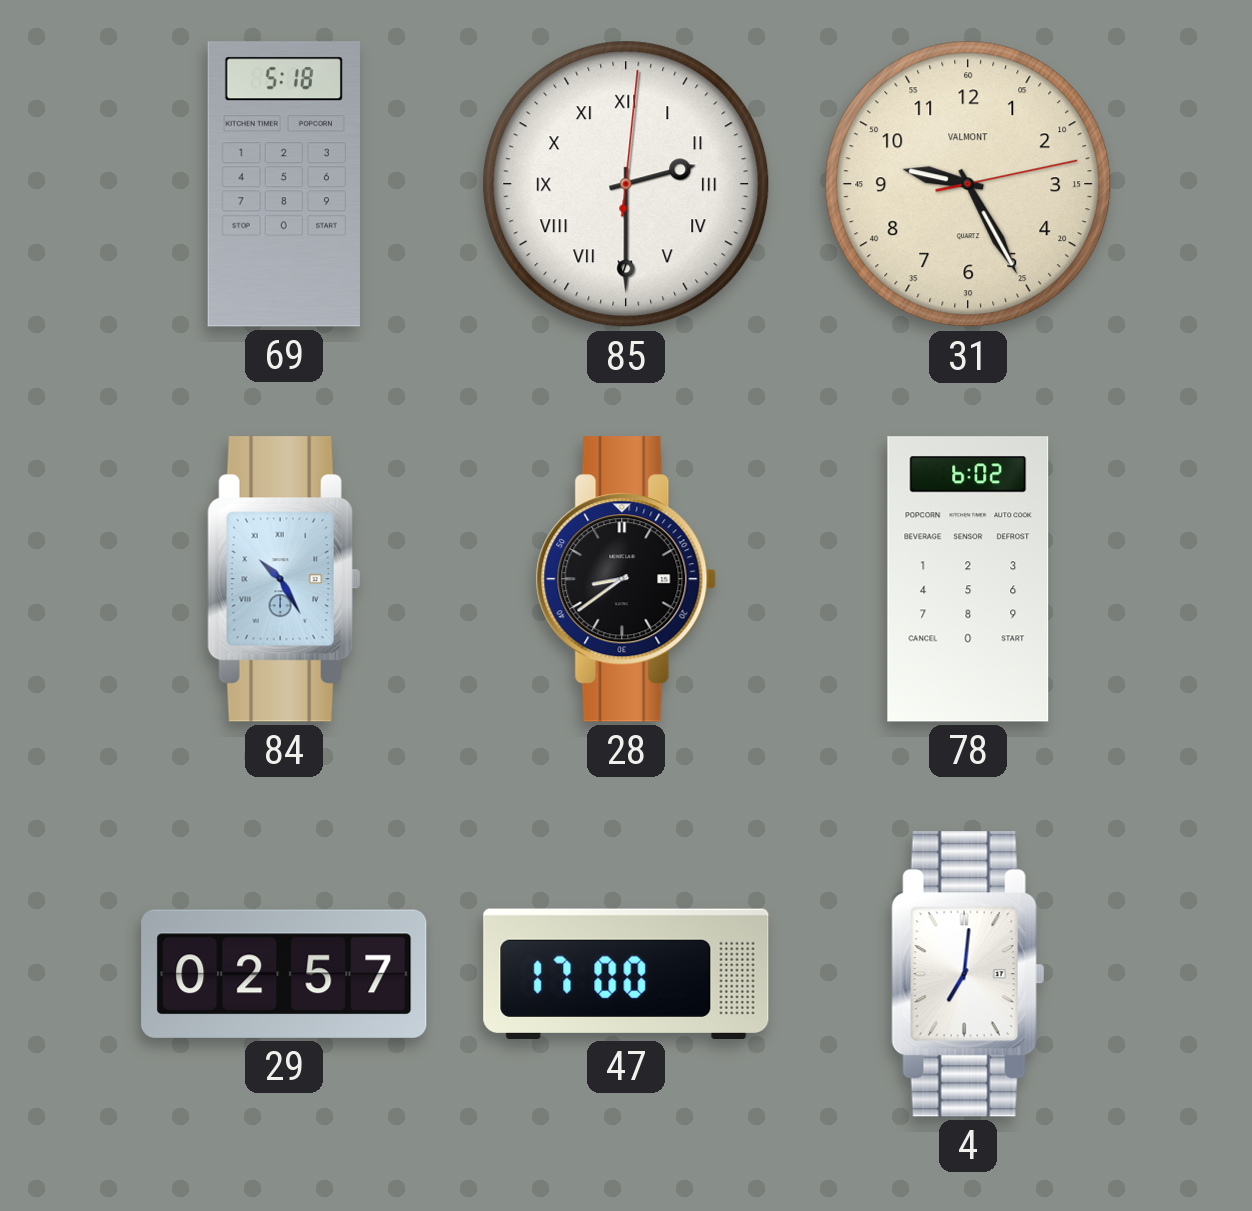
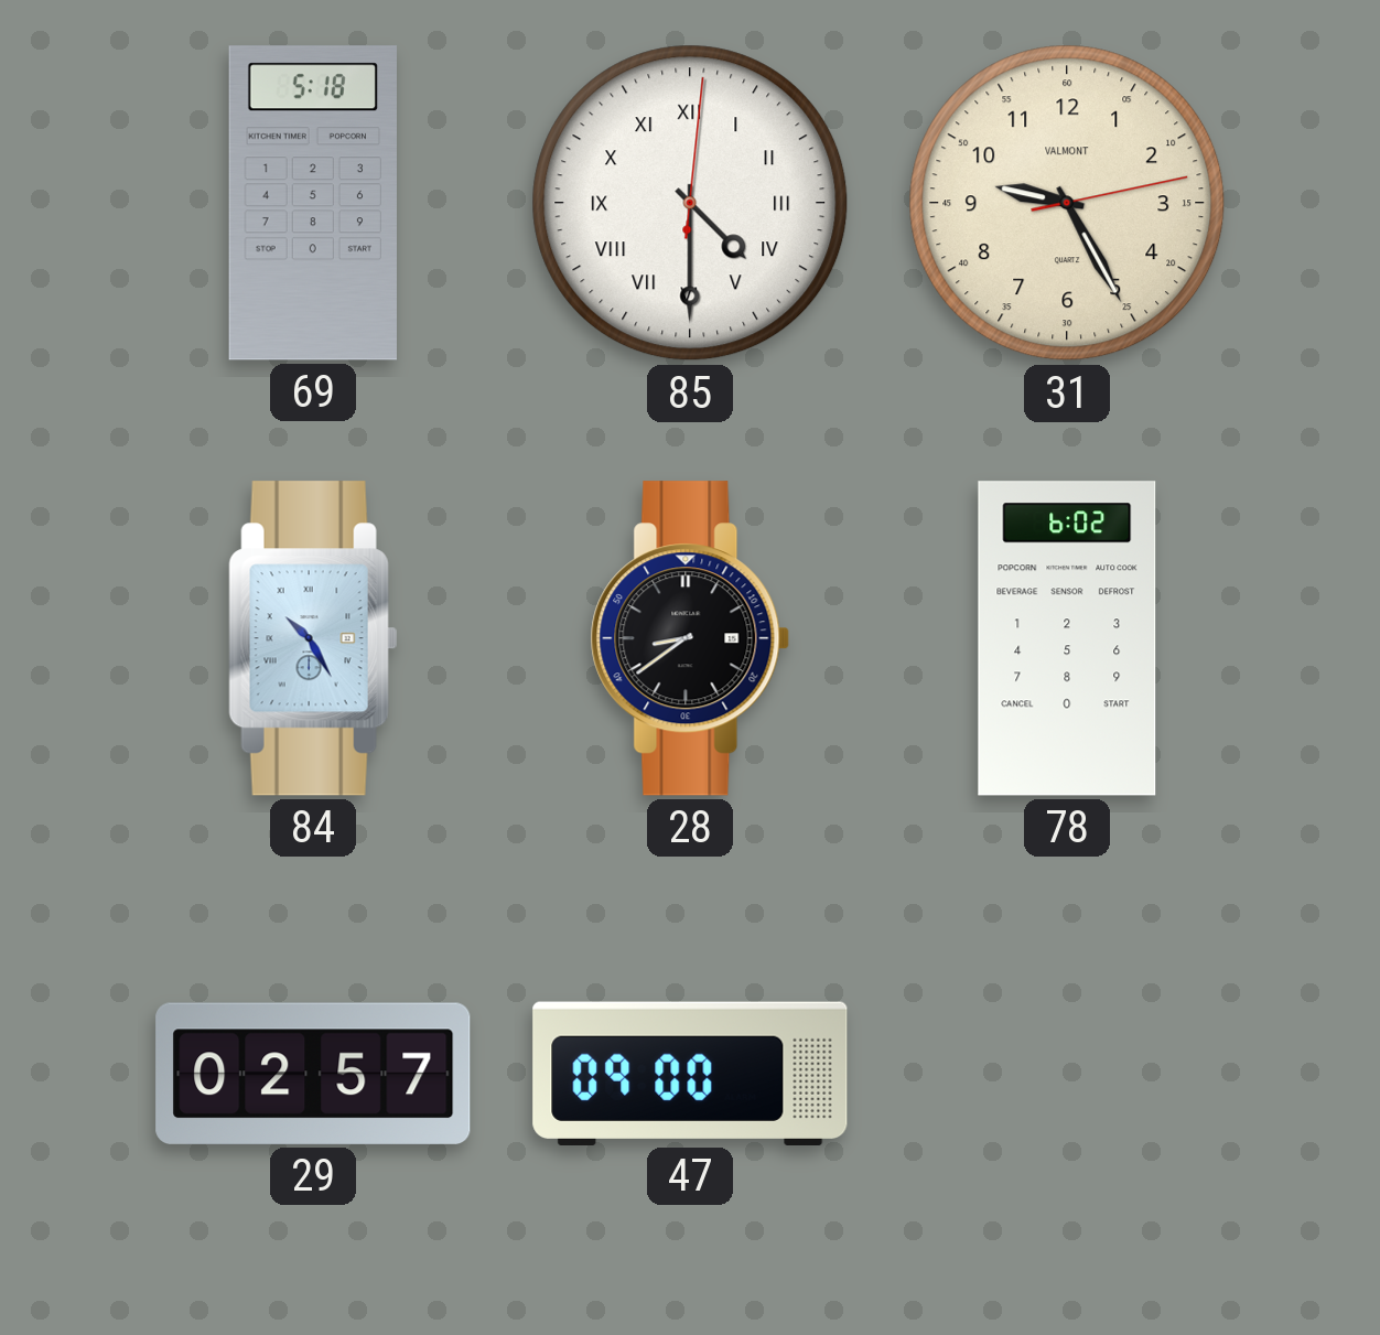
85: 2:30 -> 4:30 (690, 203)
47: 17:00 -> 09:00 (690, 1073)
4: 7:01 -> none (968, 974)
